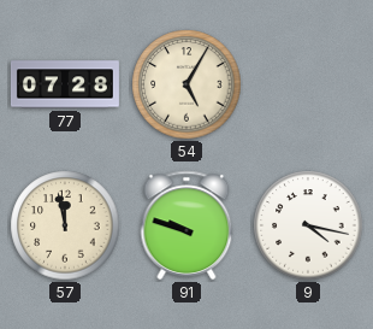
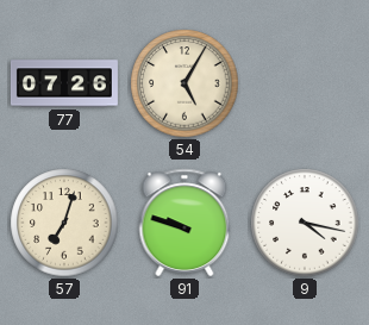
77: 07:28 -> 07:26 (64, 83)
57: 11:58 -> 7:03 (64, 223)
